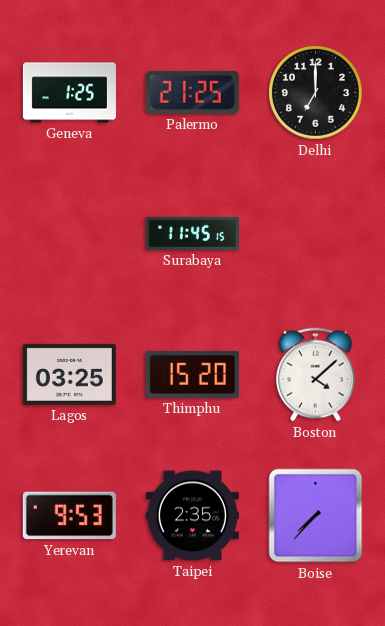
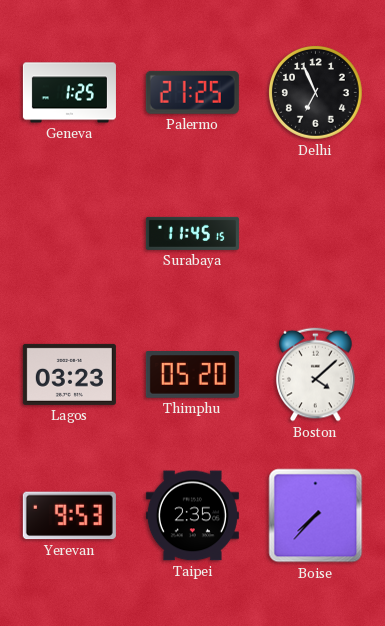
Delhi: 7:00 -> 6:56 (315, 93)
Lagos: 03:25 -> 03:23 (69, 374)
Thimphu: 15:20 -> 05:20 (192, 375)
